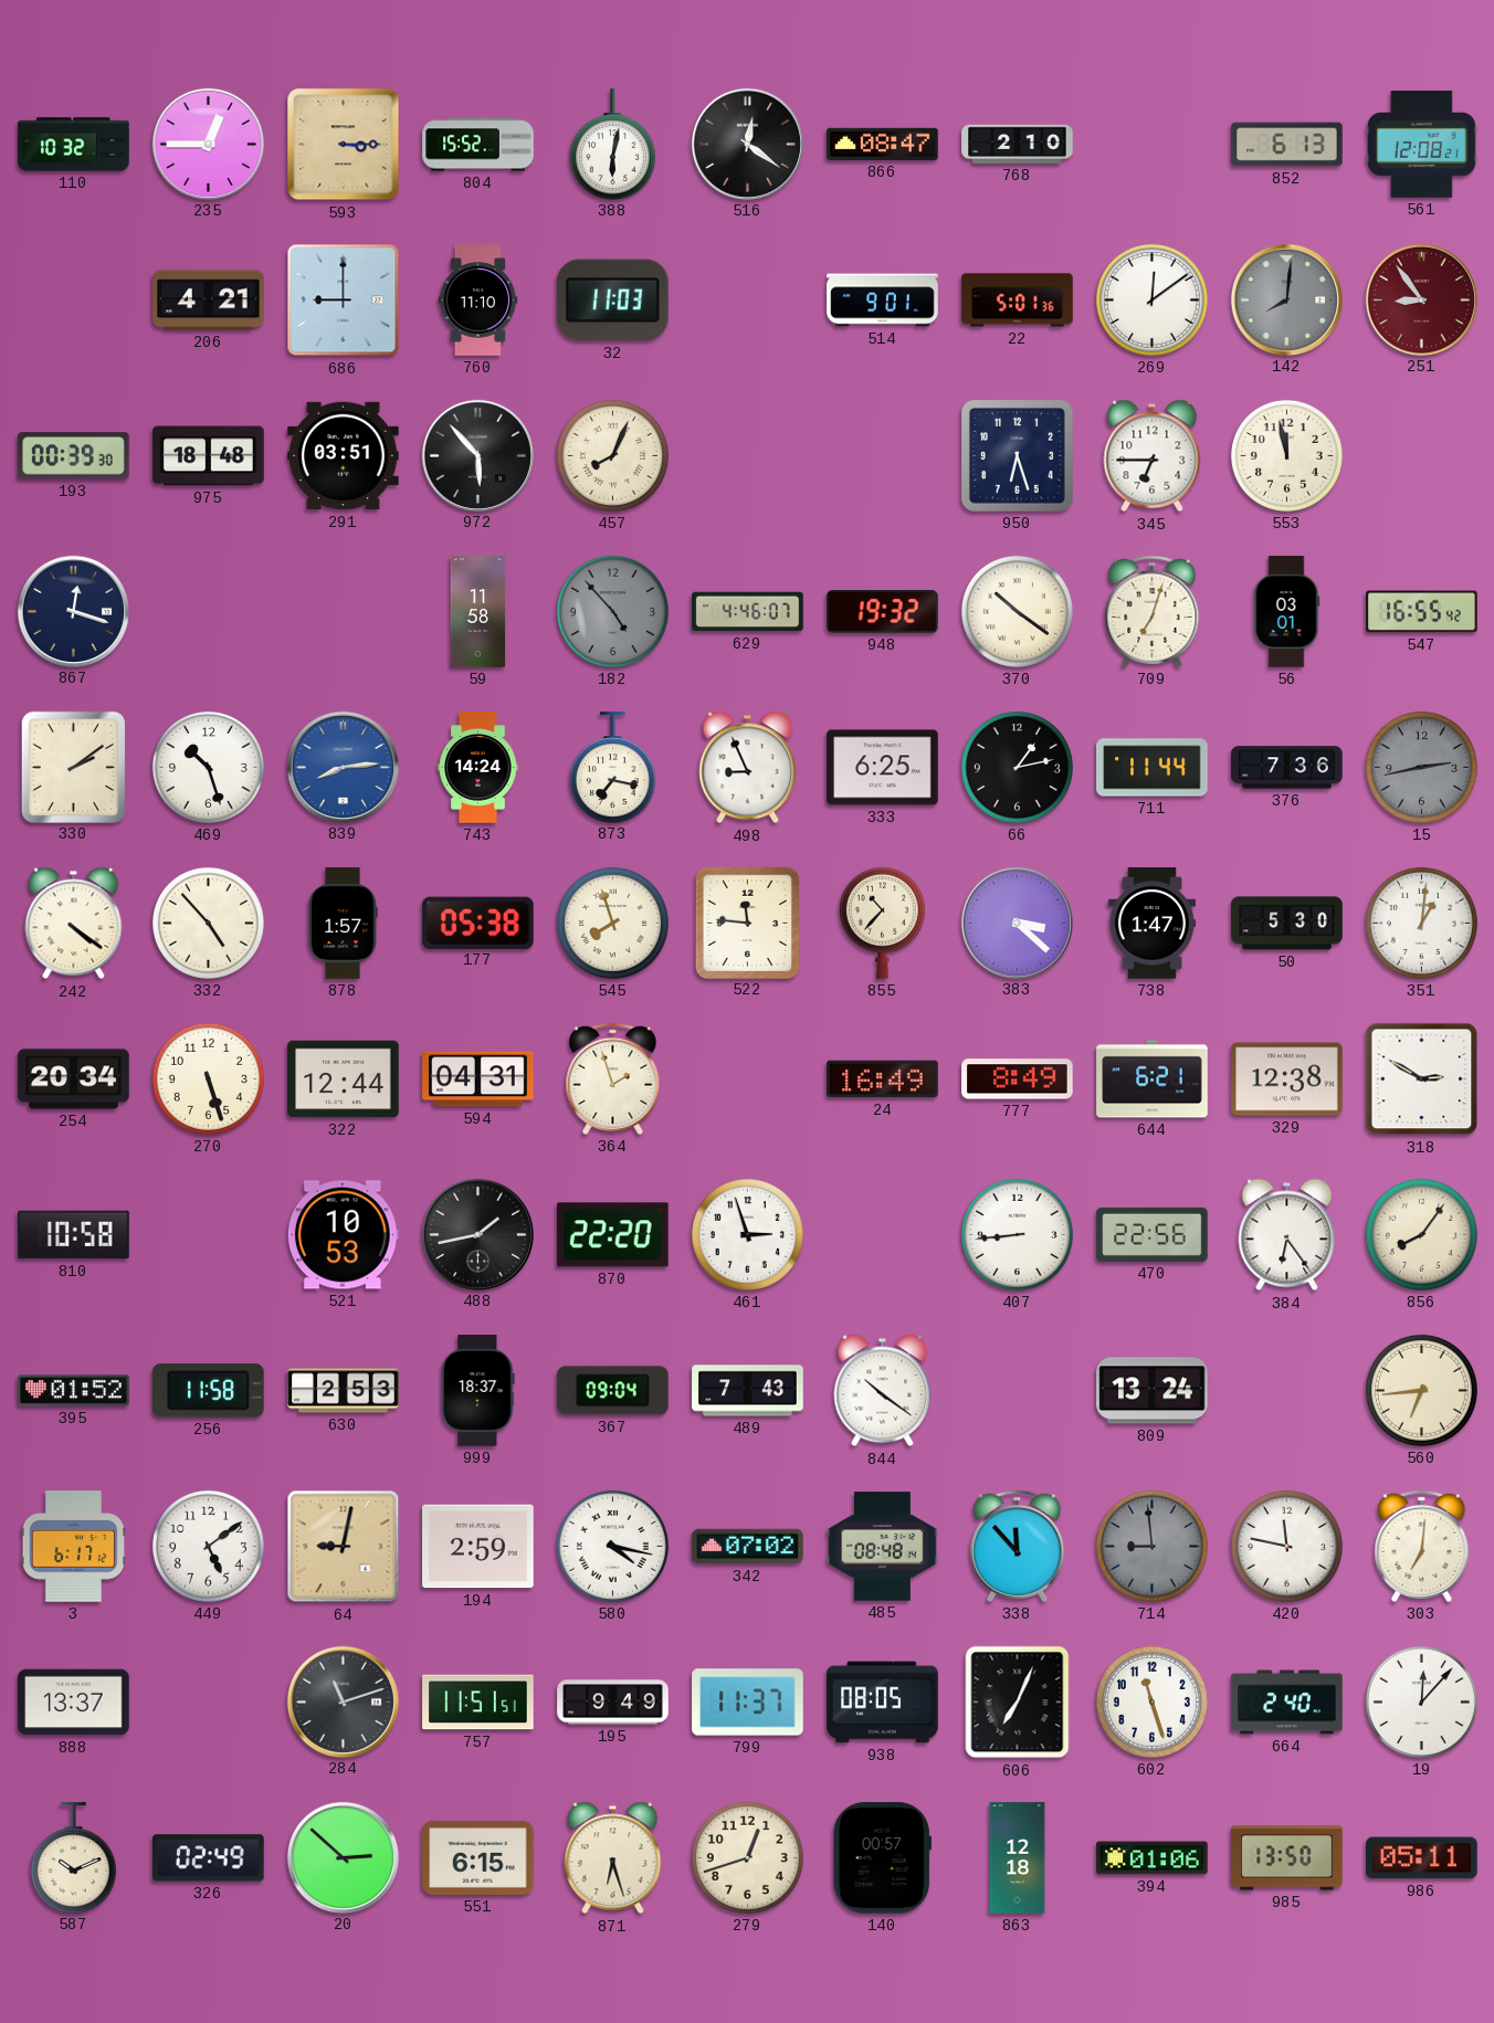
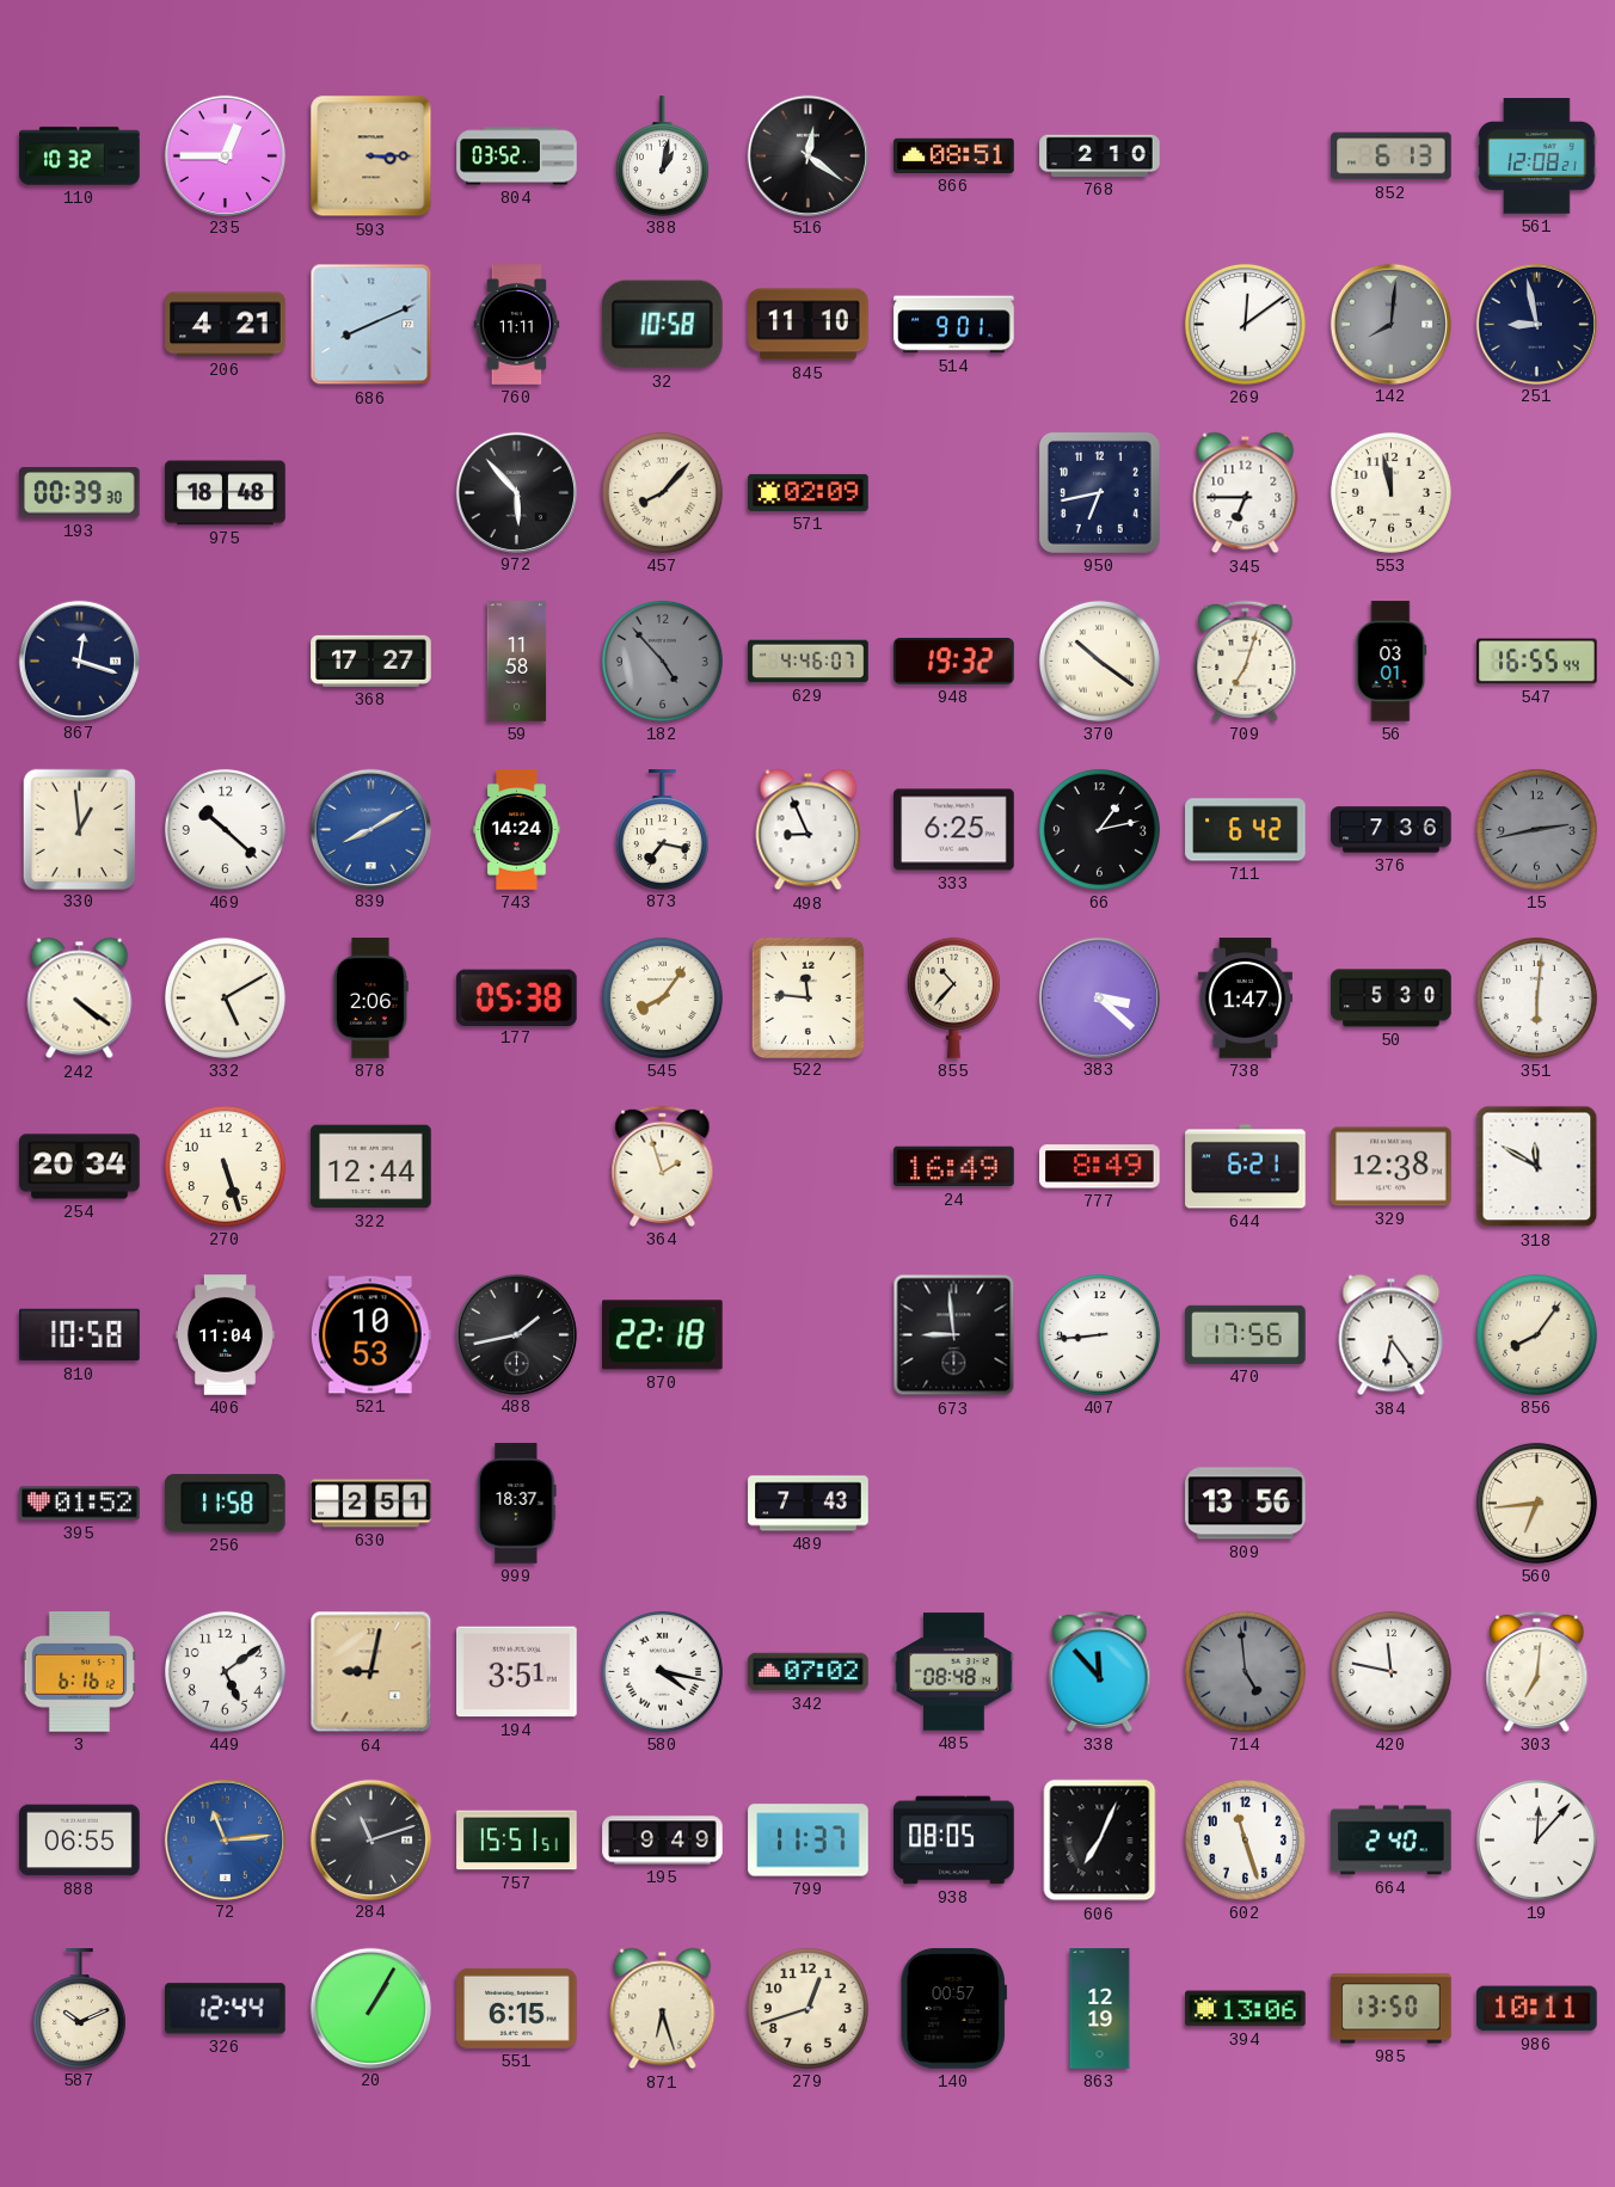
804: 15:52 -> 03:52 (517, 156)
388: 6:02 -> 1:02 (662, 155)
866: 08:47 -> 08:51 (954, 155)
686: 9:00 -> 8:11 (371, 325)
760: 11:10 -> 11:11 (517, 325)
32: 11:03 -> 10:58 (663, 325)
845: none -> 11:10 (809, 325)
22: 5:01 -> none (1018, 301)
251: 8:54 -> 8:58 (1536, 324)
251 dial: burgundy -> navy (1536, 324)
291: 03:51 -> none (344, 456)
457: 8:04 -> 8:07 (662, 492)
571: none -> 02:09 (809, 492)
950: 6:27 -> 6:43 (1099, 492)
368: none -> 17:27 (371, 661)
547: 16:55:42 -> 16:55:44 (1537, 662)
330: 2:09 -> 12:59 (79, 829)
469: 10:27 -> 10:22 (225, 829)
839: 8:14 -> 8:10 (370, 829)
711: 11:44 -> 6:42 (1246, 830)
332: 4:53 -> 5:10 (225, 997)
878: 1:57 -> 2:06 (370, 999)
545: 7:57 -> 8:06 (662, 997)
351: 1:01 -> 6:01 (1536, 997)
594: 04:31 -> none (478, 1079)
318: 2:50 -> 11:50 (1537, 1167)
406: none -> 11:04 (225, 1335)
870: 22:20 -> 22:18 (663, 1335)
461: 2:57 -> none (747, 1234)
673: none -> 8:59 (954, 1335)
470: 22:56 -> 17:56 (1246, 1334)
630: 2:53 -> 2:51 (371, 1504)
367: 09:04 -> none (613, 1391)
844: 10:21 -> none (883, 1391)
809: 13:24 -> 13:56 (1246, 1504)
3: 6:17 -> 6:16 (79, 1672)
194: 2:59 -> 3:51 (517, 1672)
714: 8:59 -> 4:59 (1245, 1671)
888: 13:37 -> 06:55 (80, 1841)
72: none -> 11:14 (225, 1839)
757: 11:51 -> 15:51 (517, 1841)
326: 02:49 -> 12:44 (226, 2009)
20: 2:52 -> 1:05 (370, 2008)
863: 12:18 -> 12:19 (1100, 2009)
394: 01:06 -> 13:06 (1246, 2009)
986: 05:11 -> 10:11 (1537, 2009)
